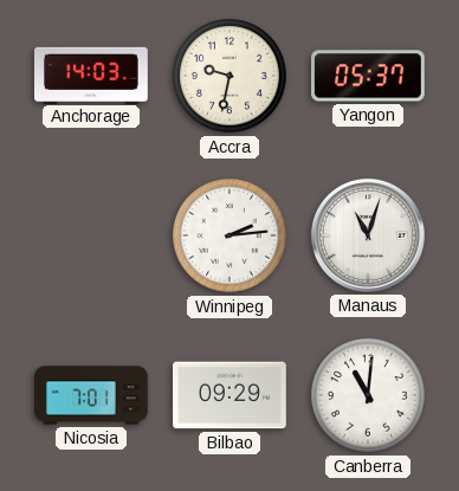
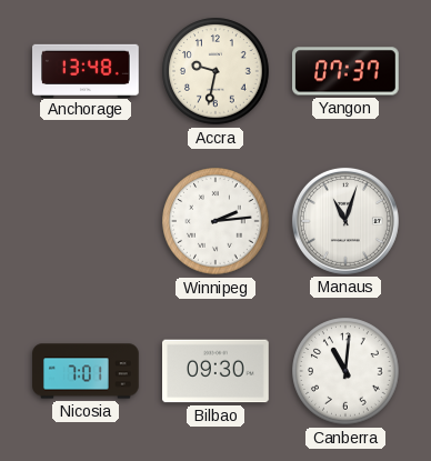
Anchorage: 14:03 -> 13:48 (87, 70)
Yangon: 05:37 -> 07:37 (347, 71)
Bilbao: 09:29 -> 09:30 (217, 371)
